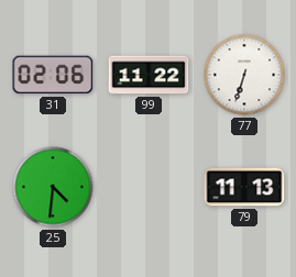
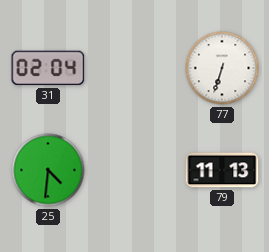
31: 02:06 -> 02:04 (48, 68)
99: 11:22 -> none (149, 75)
